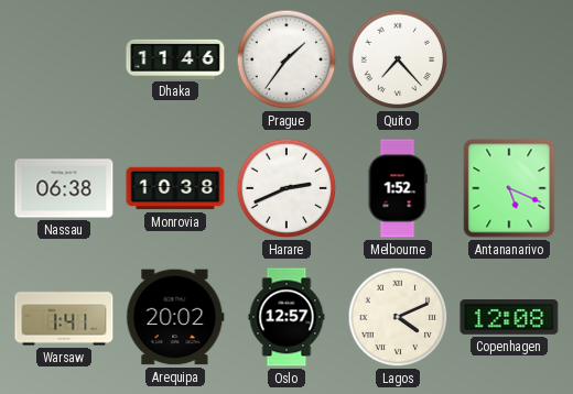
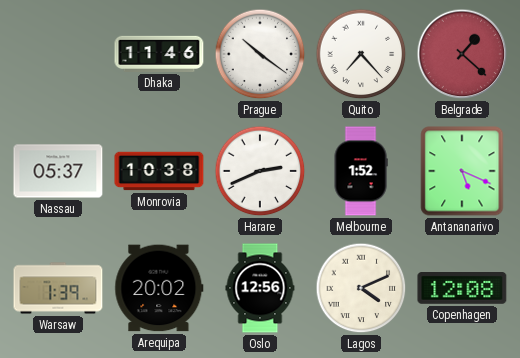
Prague: 1:36 -> 10:21 (260, 54)
Belgrade: none -> 1:22 (462, 54)
Nassau: 06:38 -> 05:37 (58, 171)
Warsaw: 1:41 -> 1:39 (58, 288)
Oslo: 12:57 -> 12:56 (260, 288)
